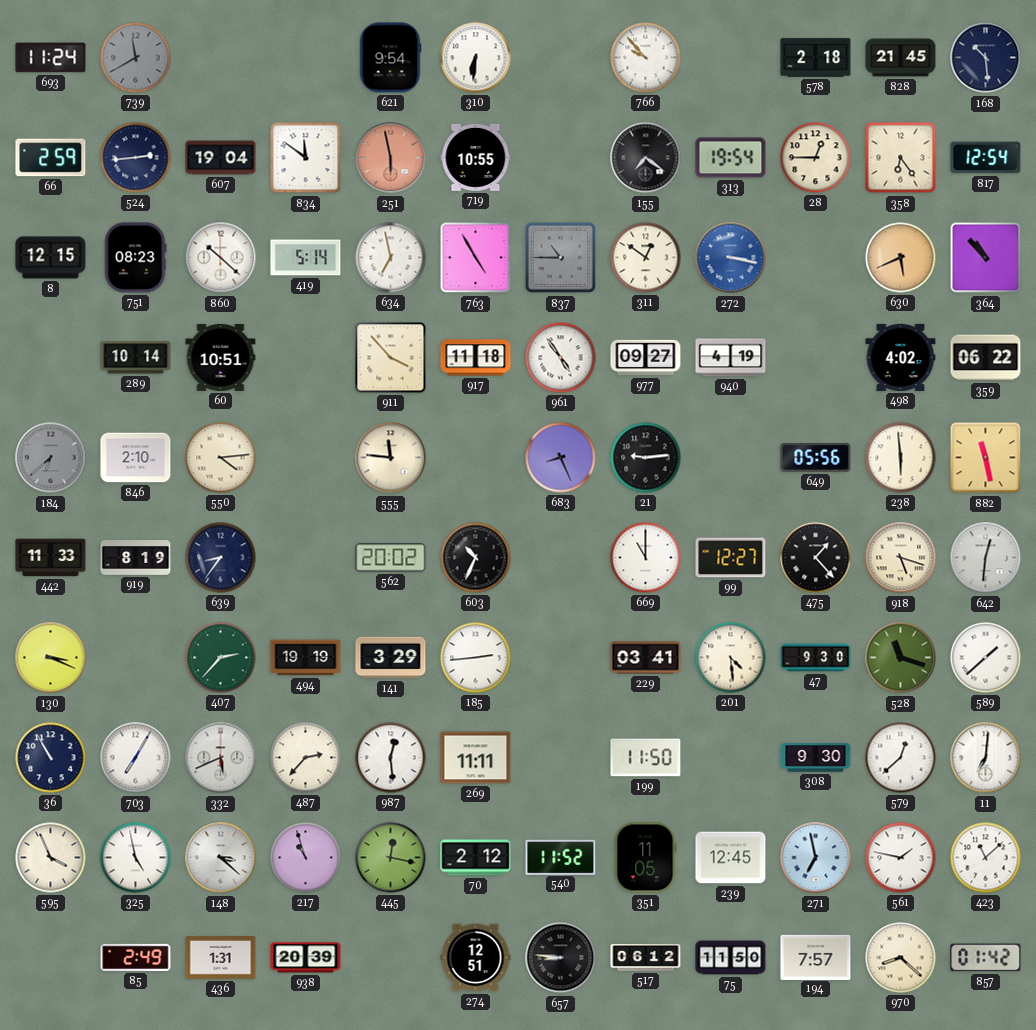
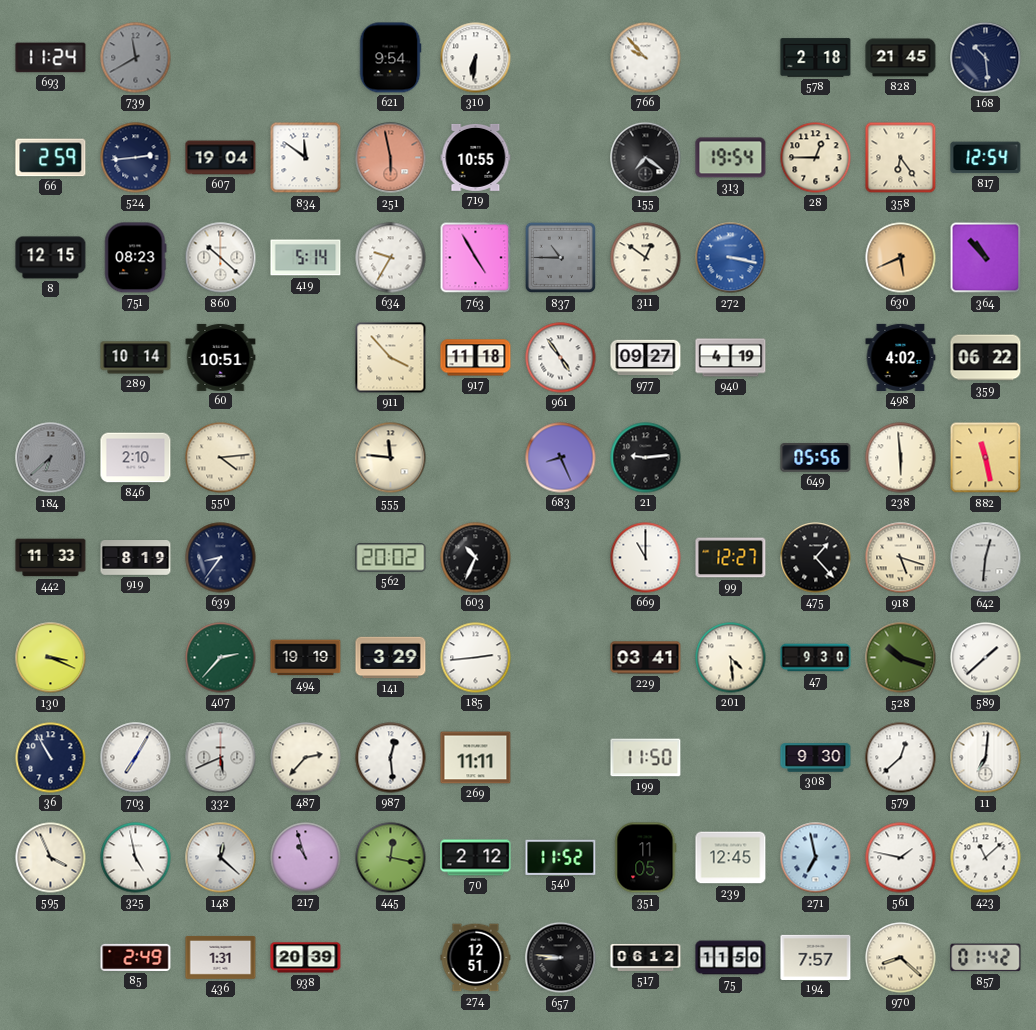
634: 6:58 -> 9:35 (391, 258)
528: 11:18 -> 10:18 (901, 658)
148: 3:22 -> 12:22 (221, 858)
